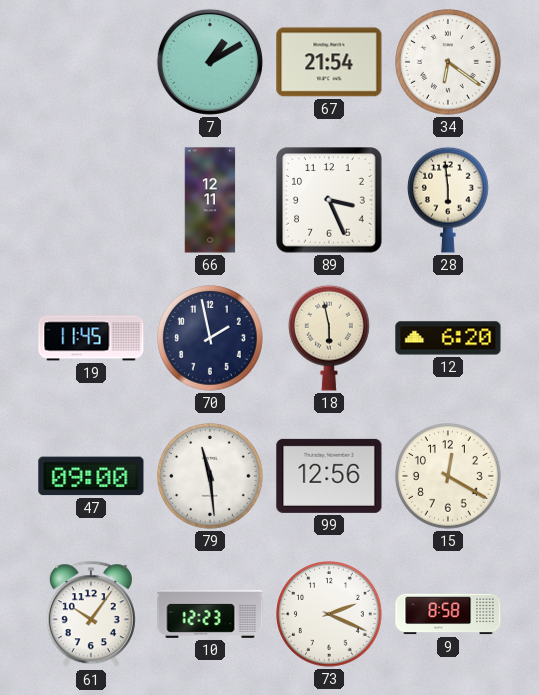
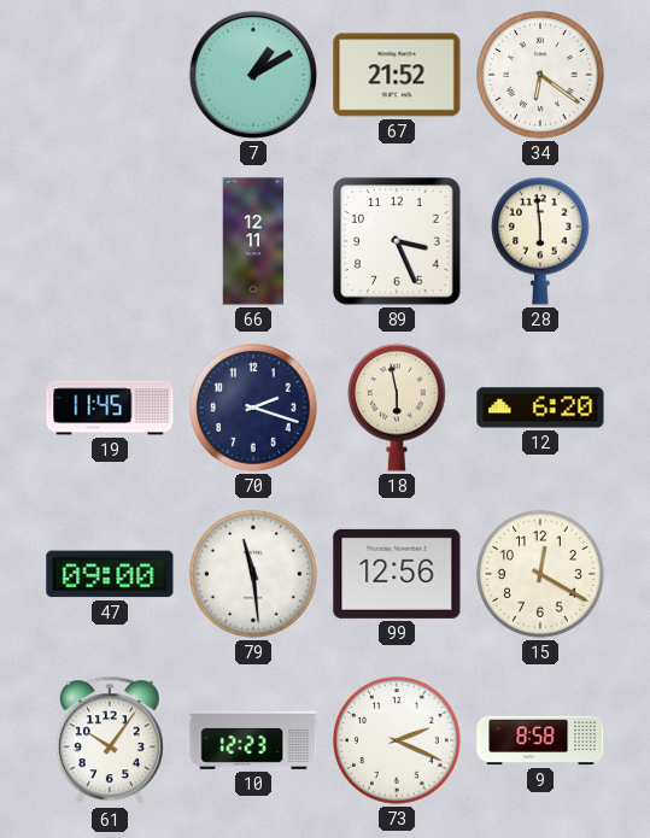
67: 21:54 -> 21:52 (397, 75)
70: 1:58 -> 2:18 (253, 408)
